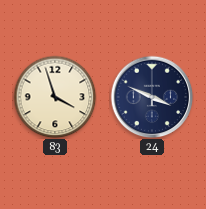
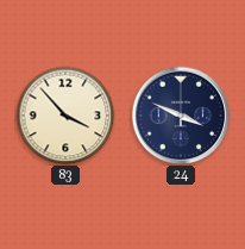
83: 3:57 -> 3:53 (65, 116)
